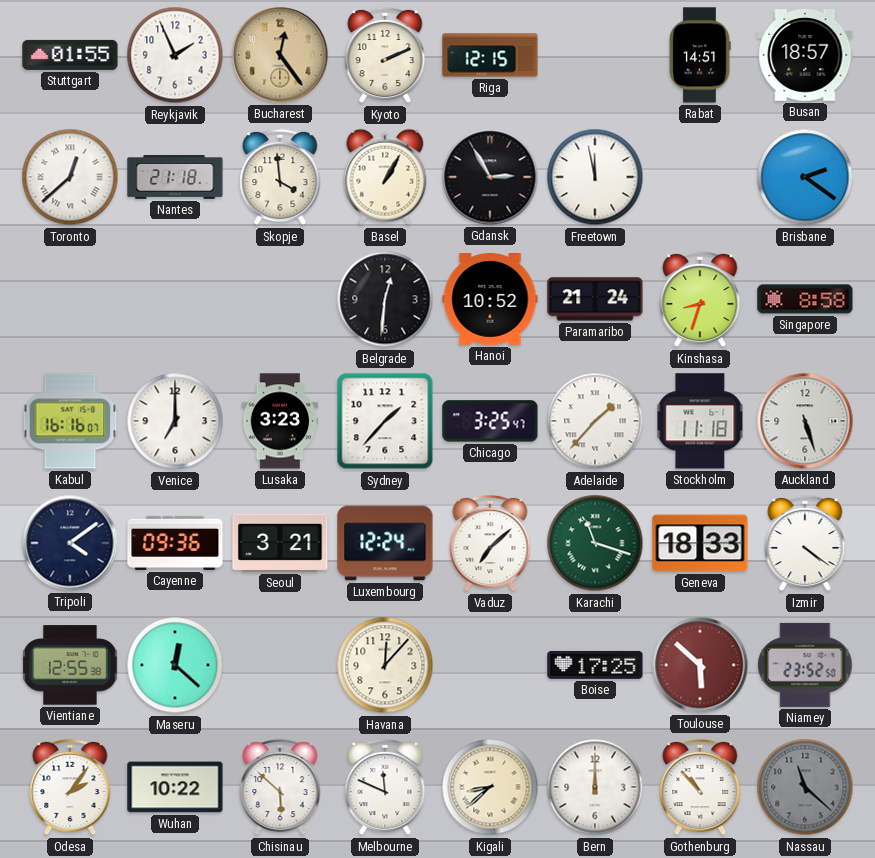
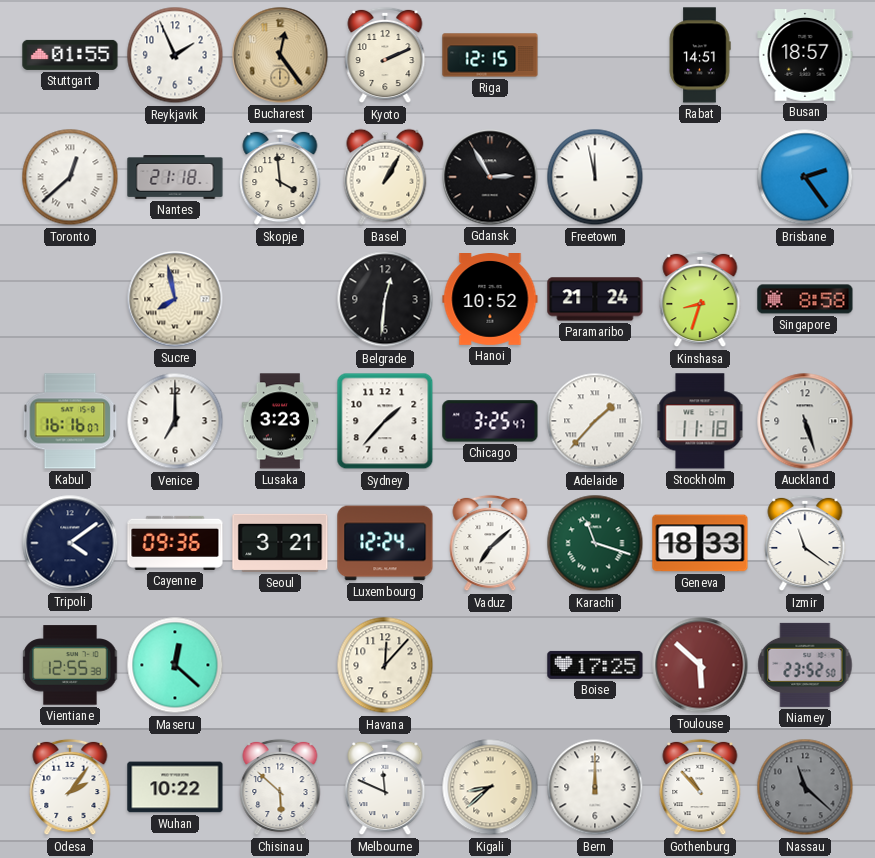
Brisbane: 2:21 -> 2:24 (805, 177)
Sucre: none -> 7:58 (175, 299)
Izmir: 4:21 -> 11:21 (805, 543)
